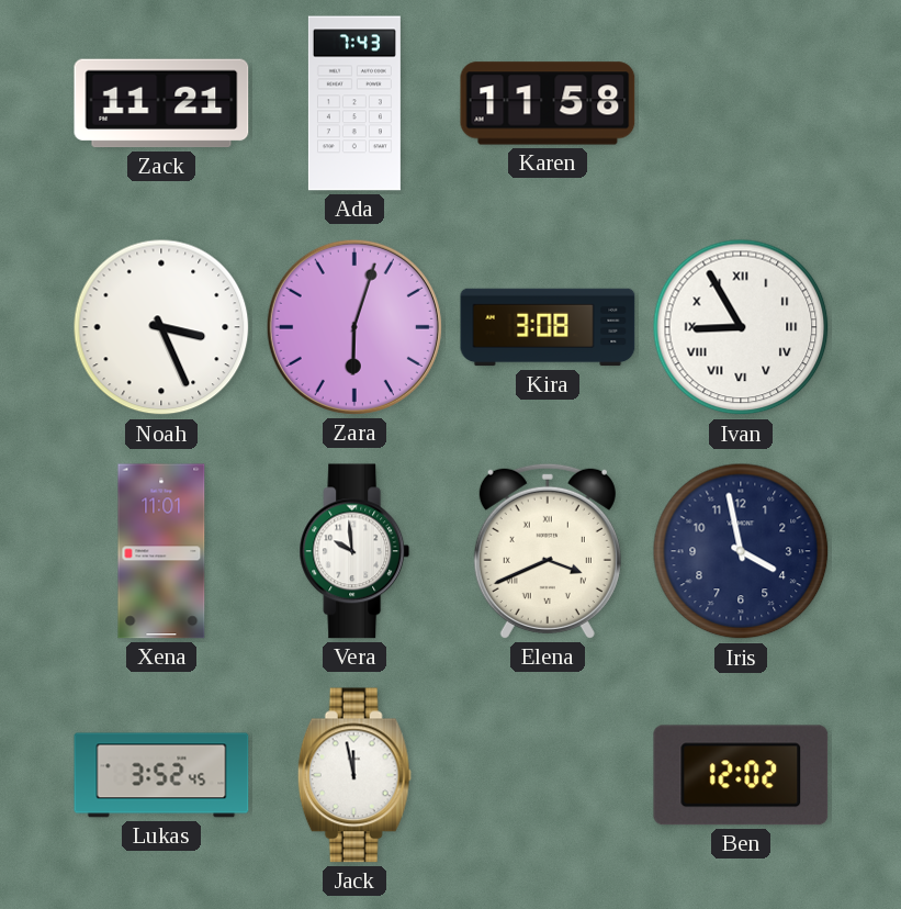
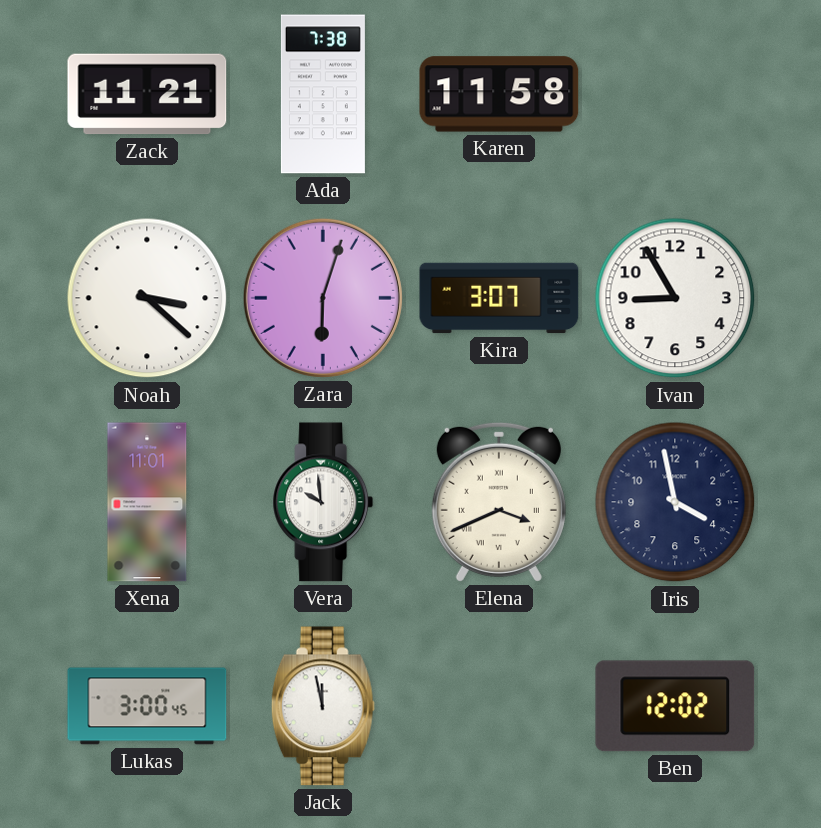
Ada: 7:43 -> 7:38 (323, 94)
Noah: 3:26 -> 3:22 (147, 298)
Kira: 3:08 -> 3:07 (499, 298)
Ivan numerals: Roman -> Arabic (675, 298)
Lukas: 3:52 -> 3:00 (147, 706)
